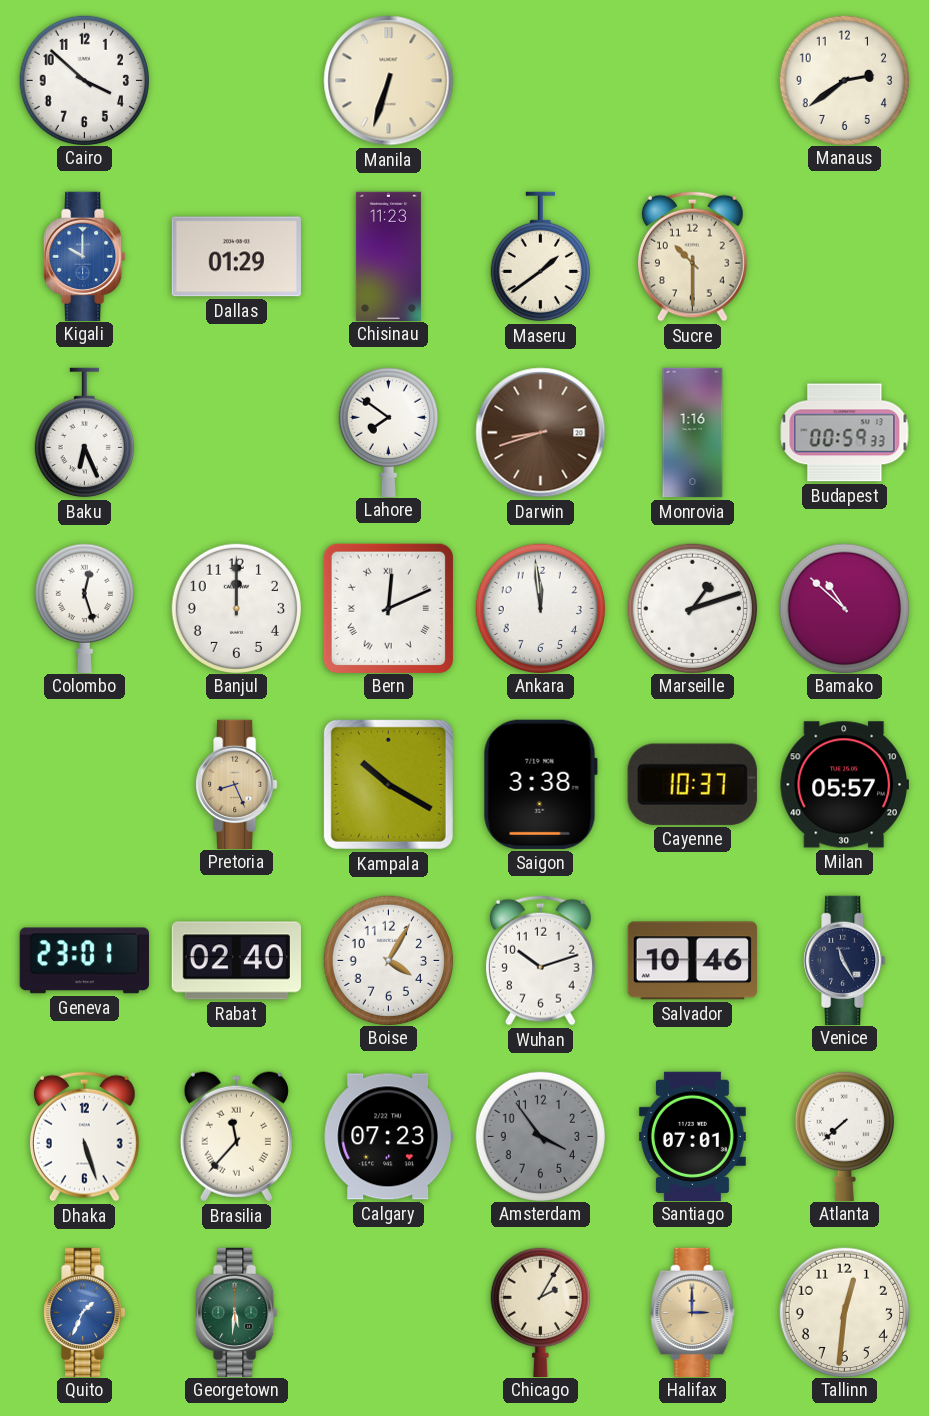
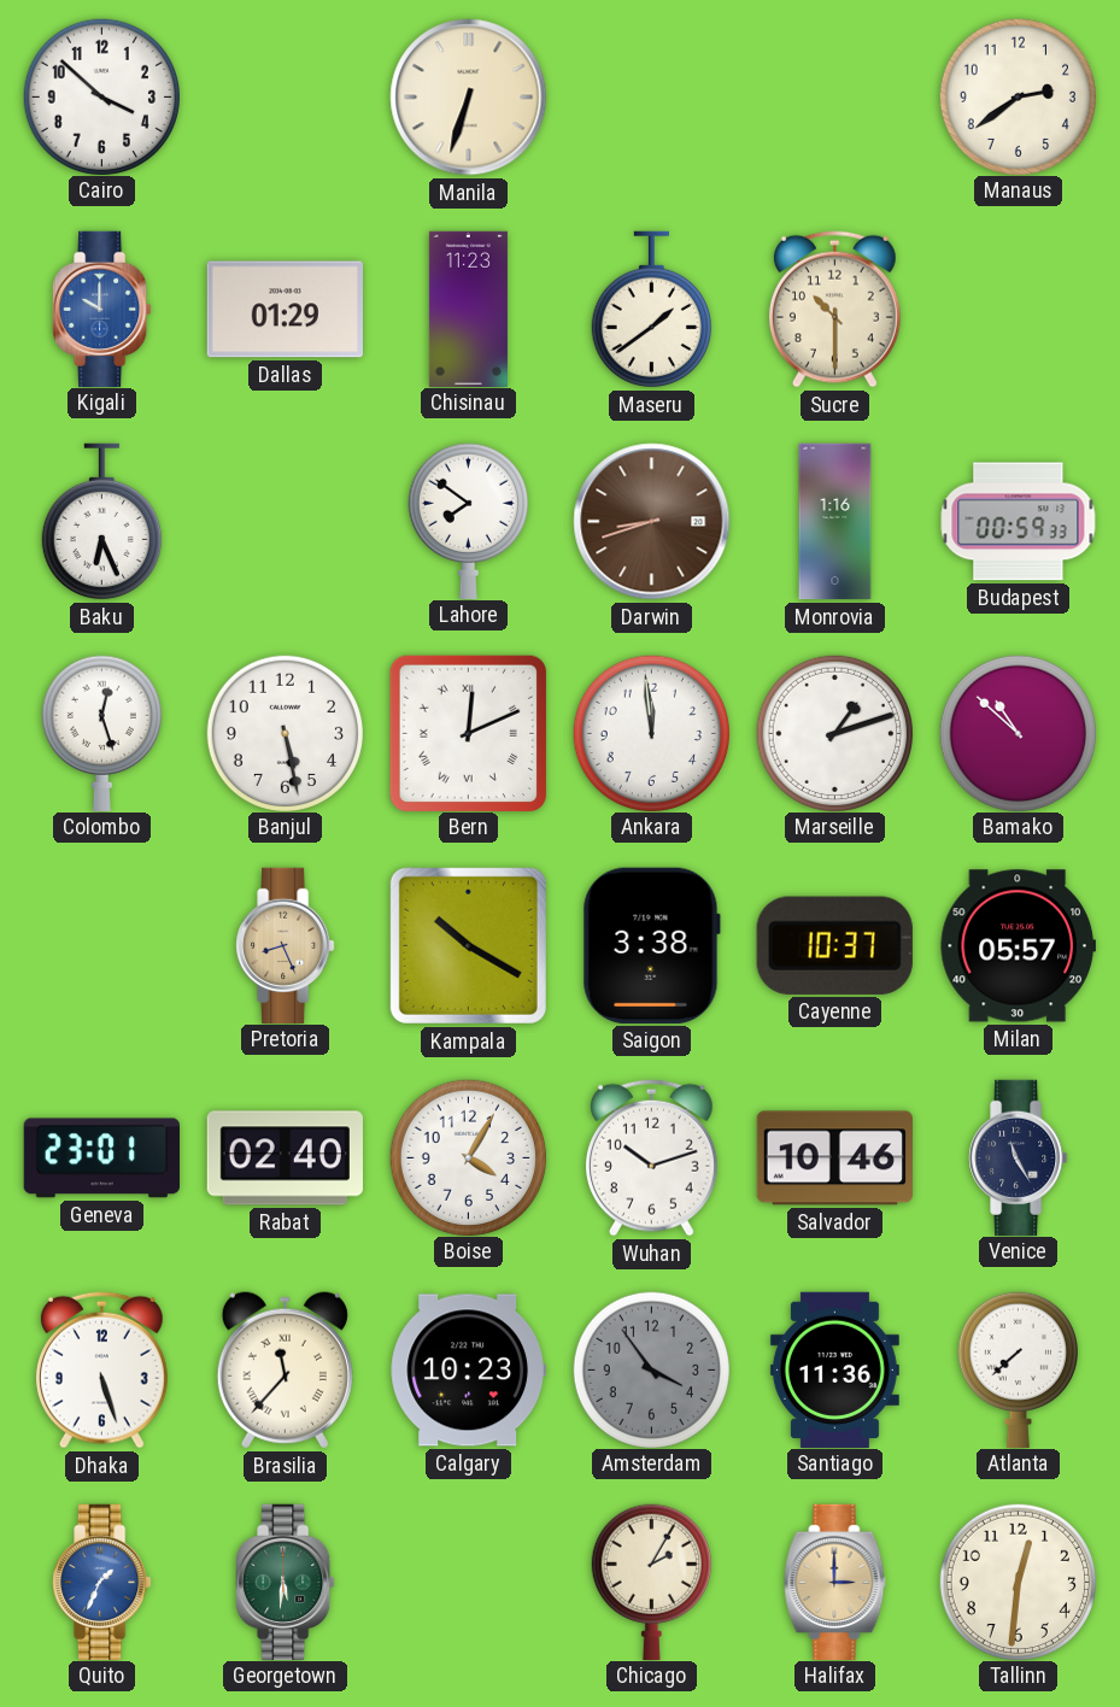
Banjul: 12:00 -> 5:28 (285, 733)
Calgary: 07:23 -> 10:23 (468, 1371)
Santiago: 07:01 -> 11:36 (834, 1369)
